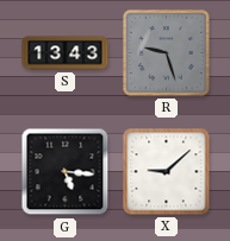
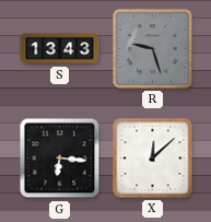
G: 5:16 -> 6:16 (60, 159)
X: 9:08 -> 12:08 (153, 159)
